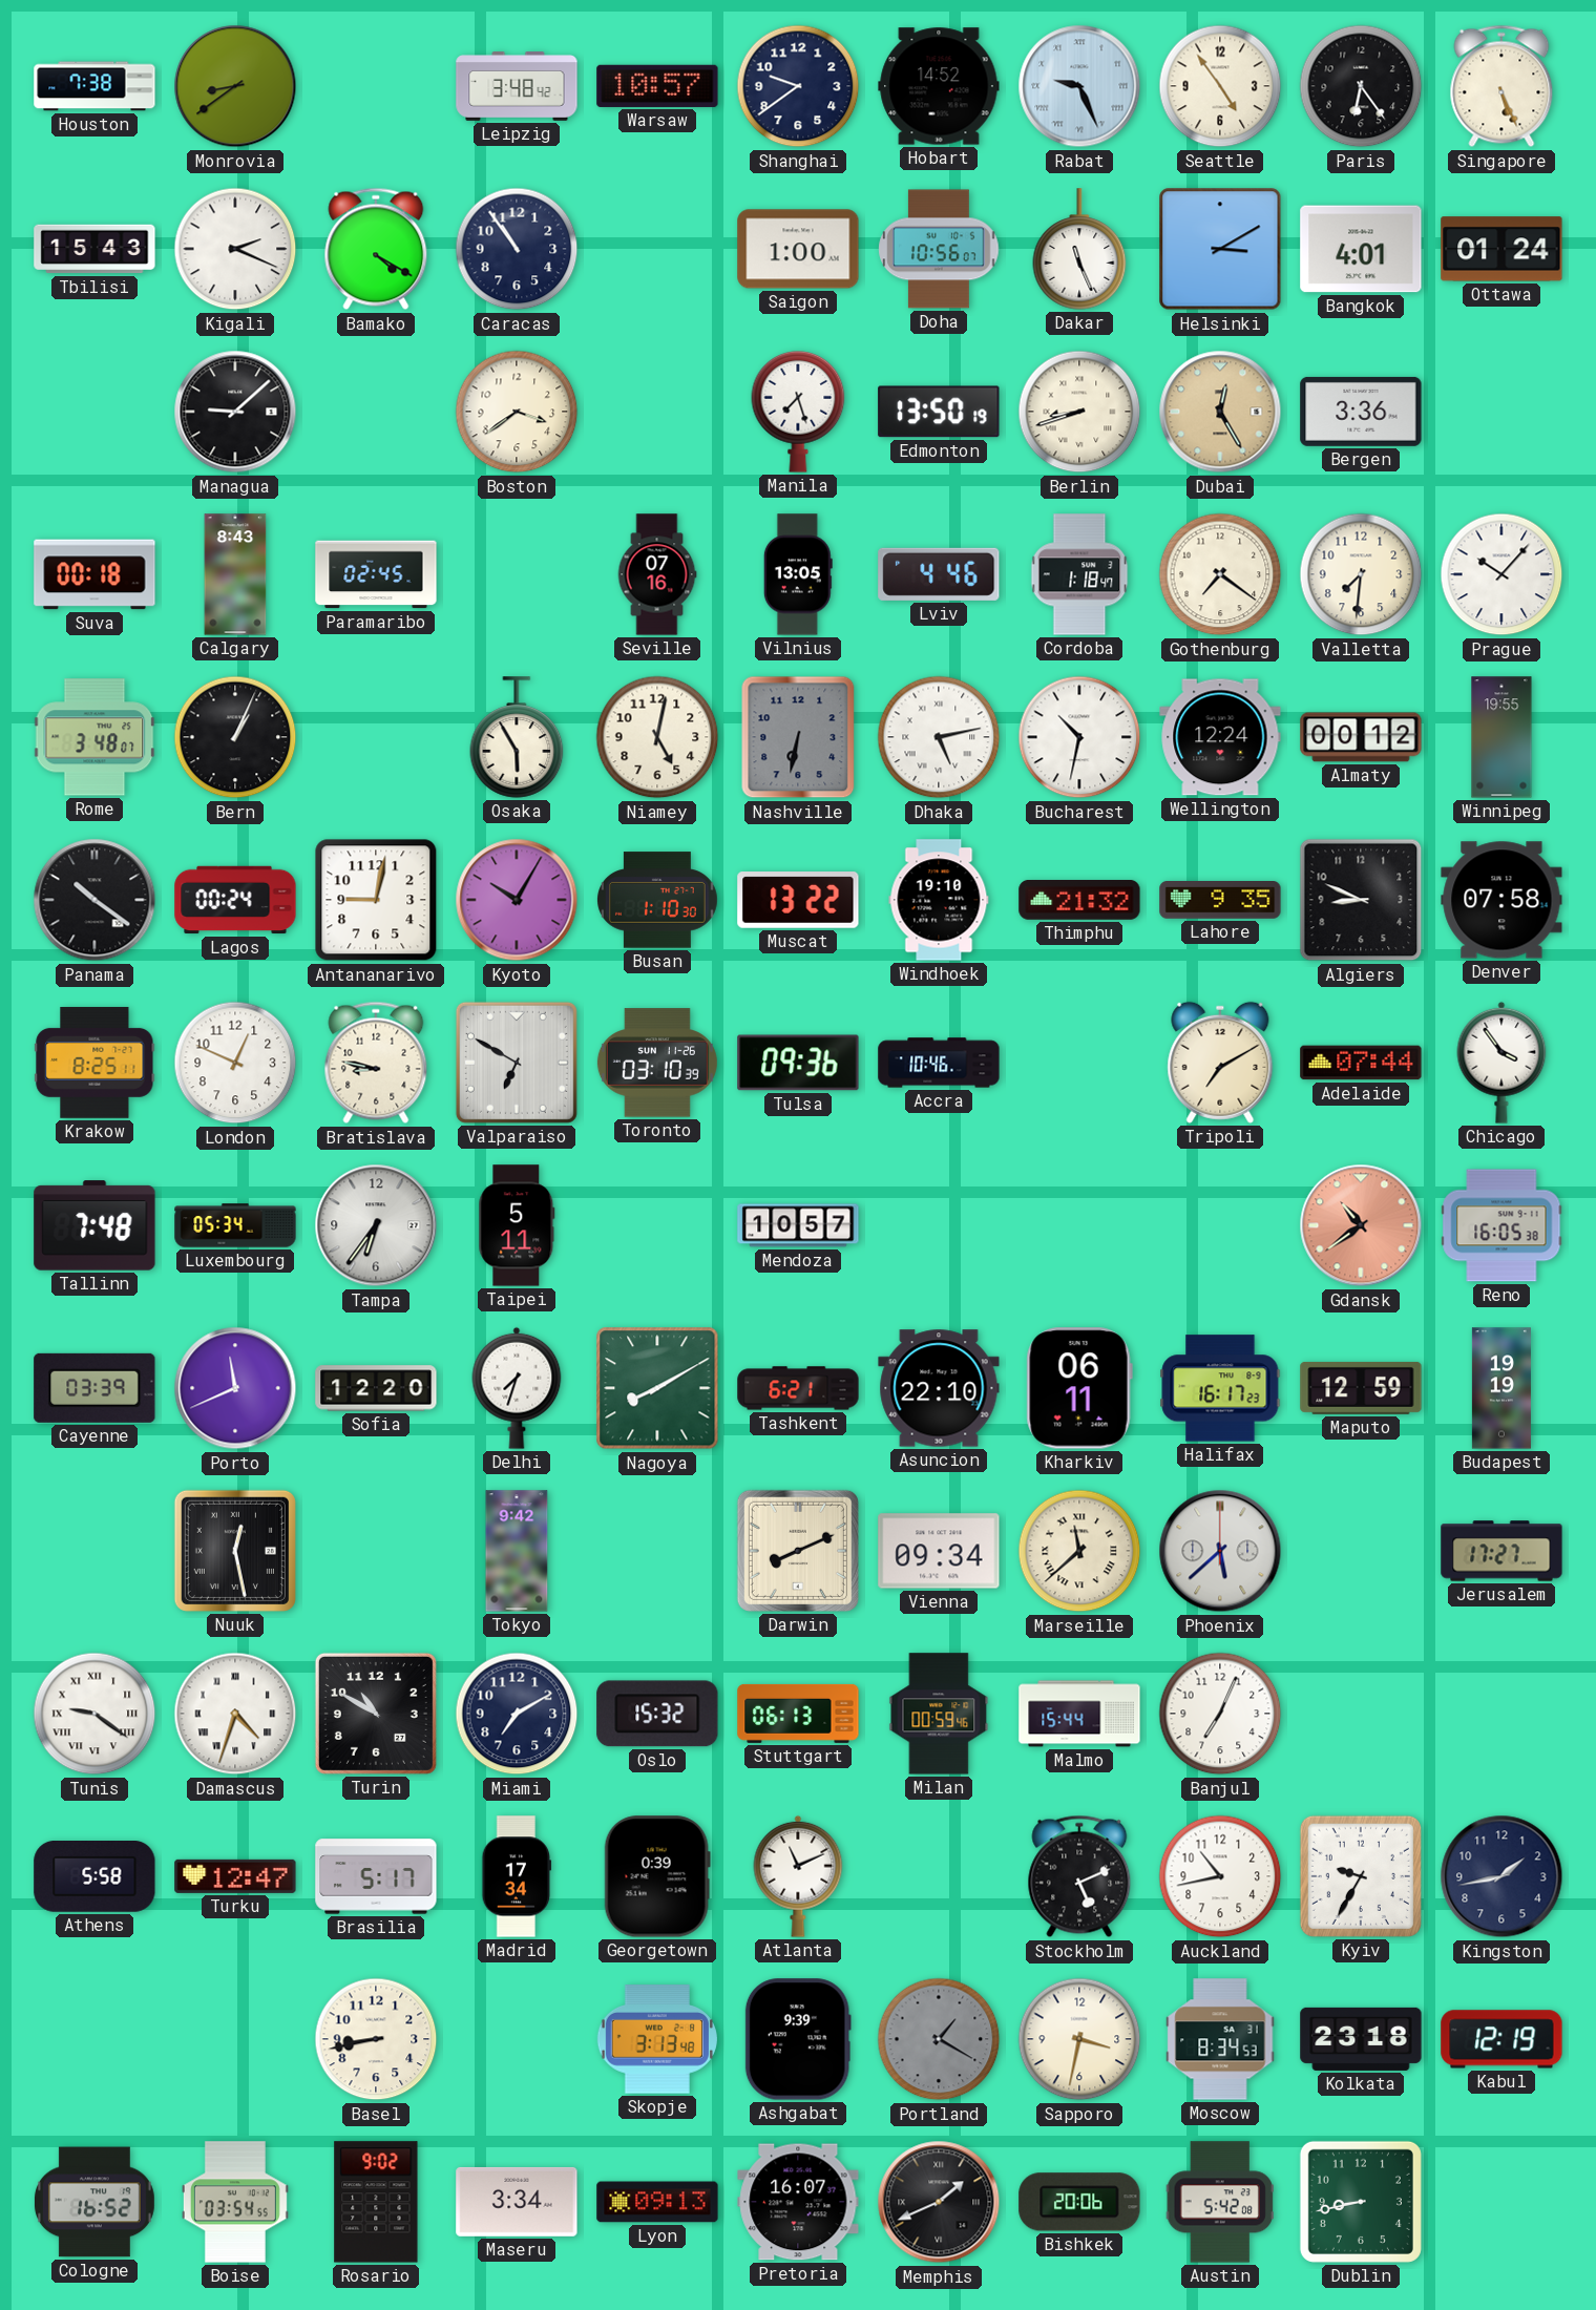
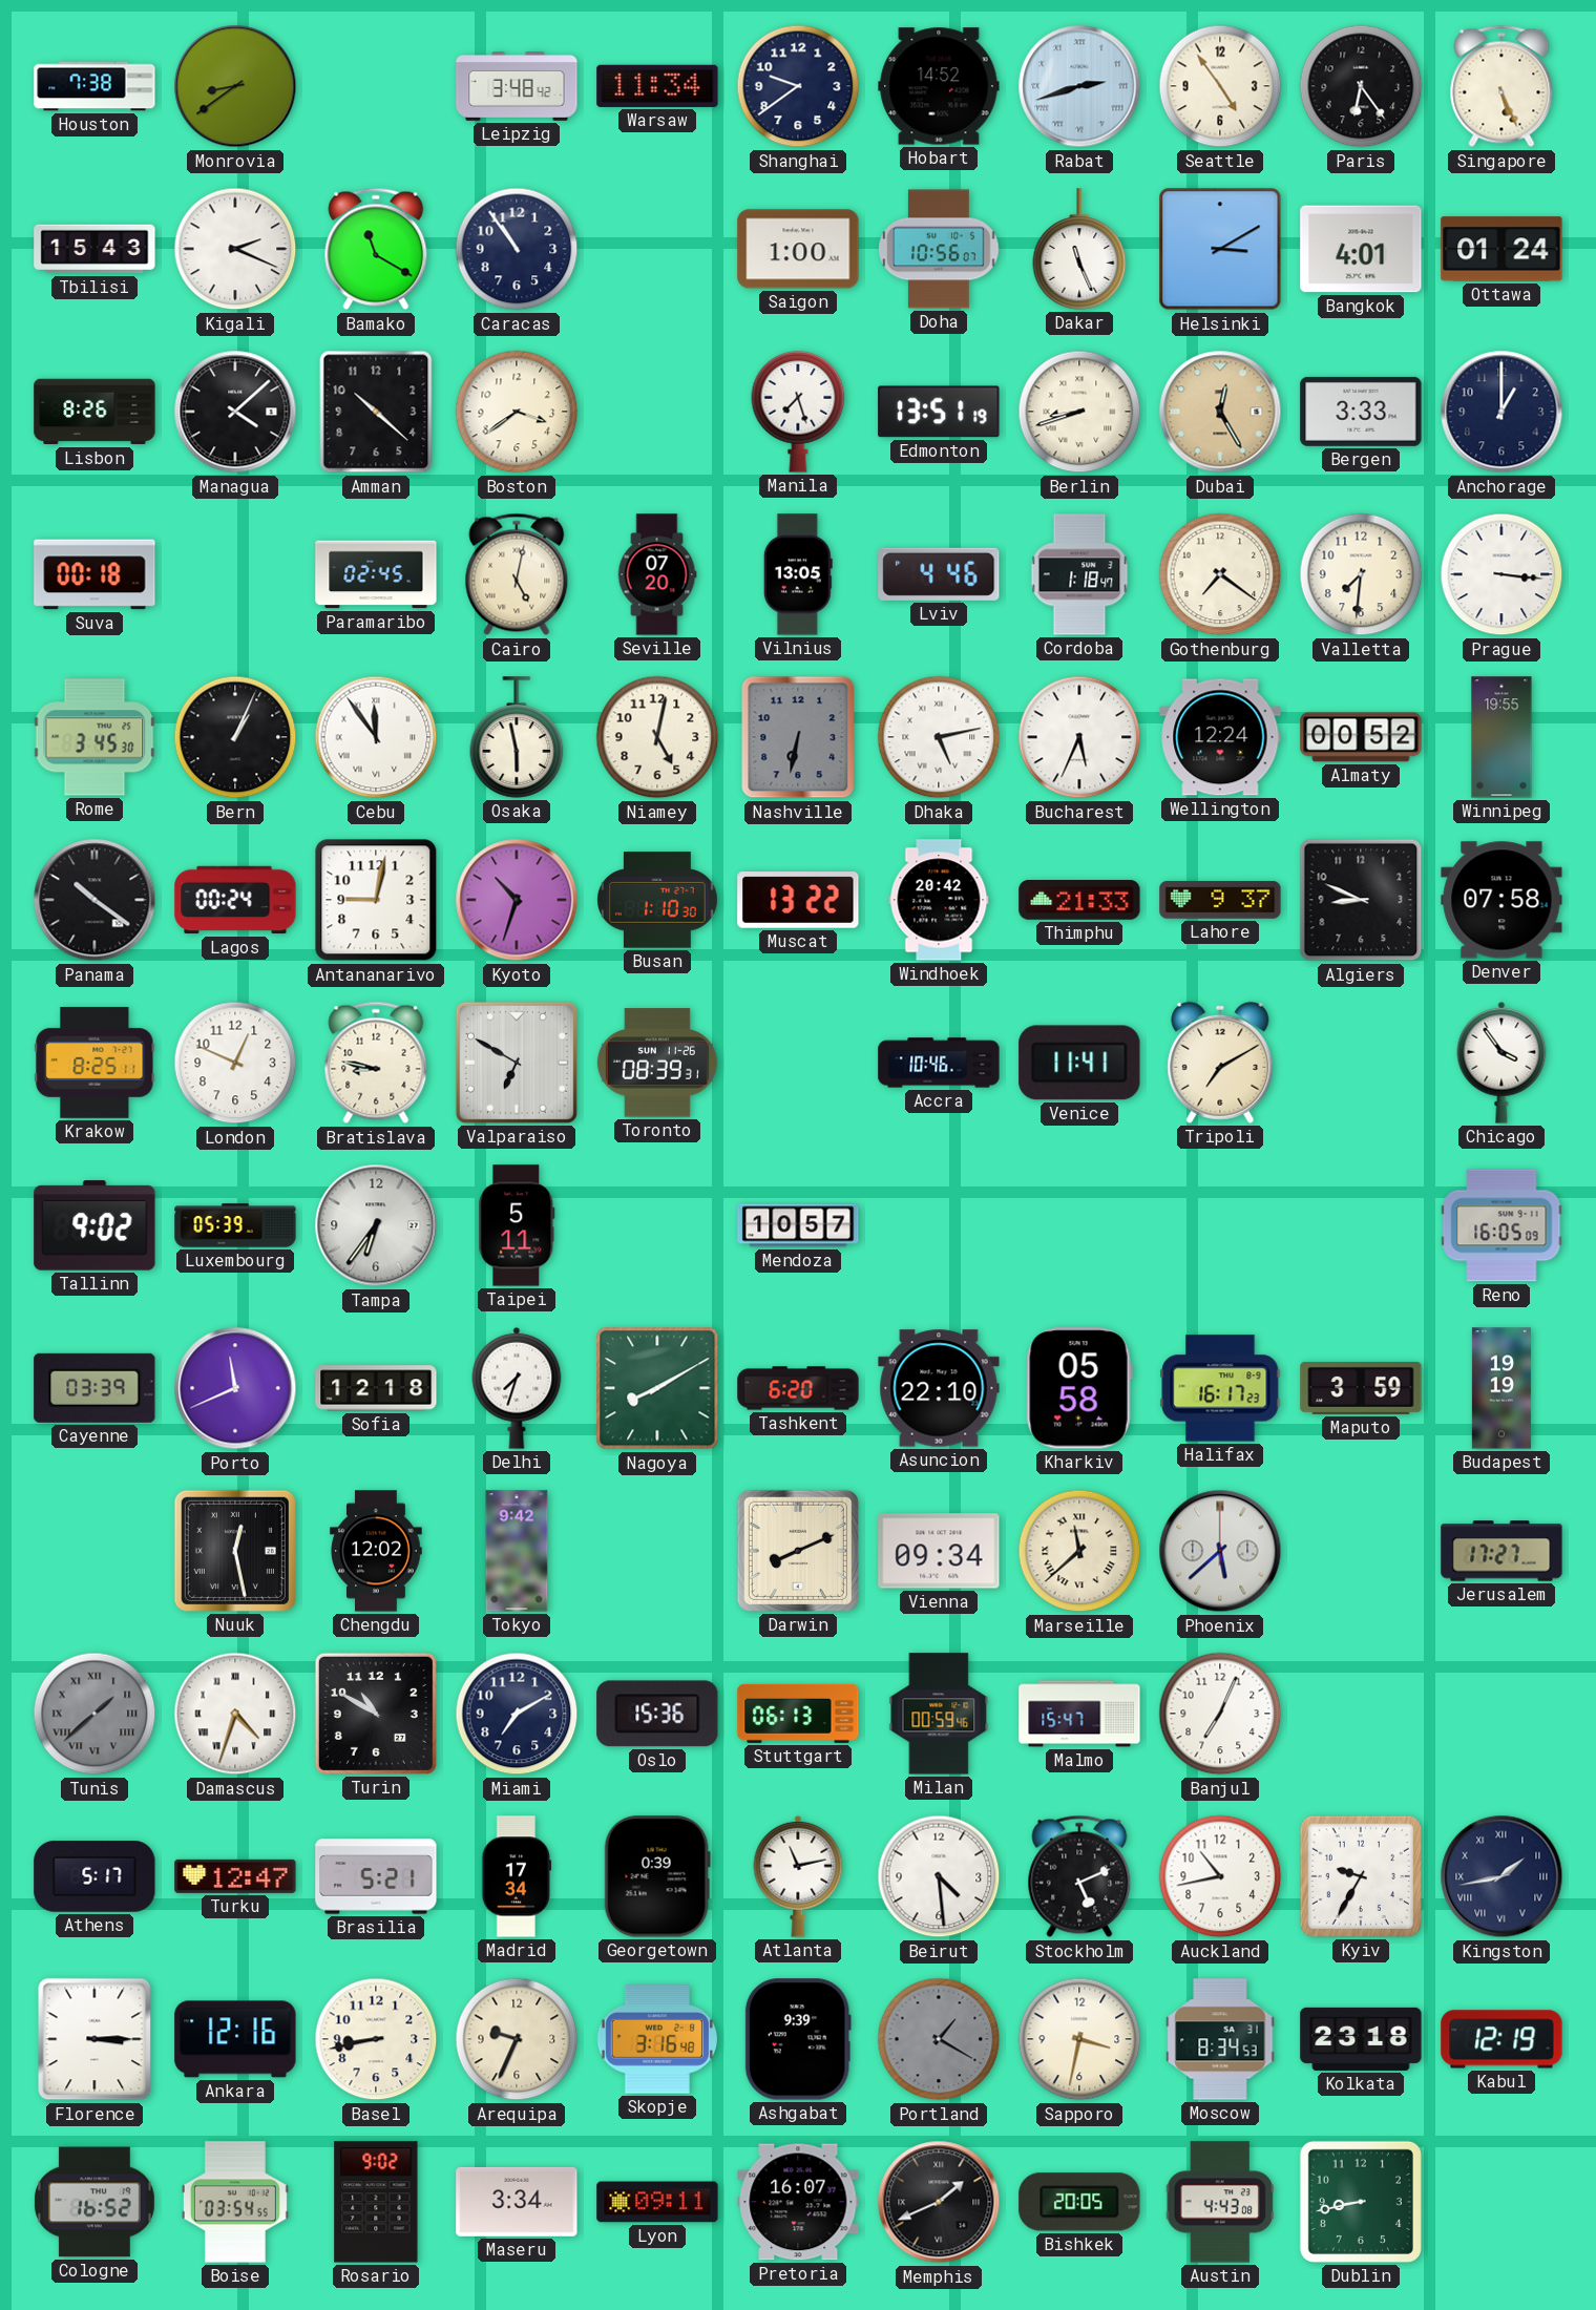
Warsaw: 10:57 -> 11:34 (657, 86)
Rabat: 9:26 -> 2:42 (1079, 86)
Bamako: 4:20 -> 11:20 (376, 249)
Lisbon: none -> 8:26 (94, 412)
Managua: 9:08 -> 4:08 (235, 412)
Amman: none -> 10:22 (376, 412)
Edmonton: 13:50 -> 13:51 (939, 412)
Bergen: 3:36 -> 3:33 (1361, 412)
Anchorage: none -> 1:00 (1501, 412)
Calgary: 8:43 -> none (235, 574)
Cairo: none -> 5:02 (517, 574)
Seville: 07:16 -> 07:20 (657, 574)
Prague: 10:07 -> 3:16 (1501, 574)
Rome: 3:48 -> 3:45 (94, 737)
Cebu: none -> 11:54 (376, 737)
Osaka: 5:55 -> 5:58 (517, 737)
Bucharest: 10:32 -> 5:34 (1079, 737)
Almaty: 00:12 -> 00:52 (1361, 737)
Kyoto: 10:05 -> 10:33 (517, 900)
Windhoek: 19:10 -> 20:42 (939, 900)
Thimphu: 21:32 -> 21:33 (1079, 901)
Lahore: 9:35 -> 9:37 (1220, 900)
Toronto: 03:10 -> 08:39 (657, 1063)
Tulsa: 09:36 -> none (798, 1063)
Venice: none -> 11:41 (1079, 1063)
Adelaide: 07:44 -> none (1361, 1063)
Tallinn: 7:48 -> 9:02 (94, 1225)
Luxembourg: 05:34 -> 05:39 (235, 1225)
Gdansk: 10:39 -> none (1361, 1225)
Reno: 16:05:38 -> 16:05:09 (1501, 1225)
Sofia: 12:20 -> 12:18 (376, 1388)
Tashkent: 6:21 -> 6:20 (798, 1388)
Kharkiv: 06:11 -> 05:58 (1079, 1388)
Maputo: 12:59 -> 3:59 (1361, 1388)
Chengdu: none -> 12:02 (376, 1551)
Tunis: 9:21 -> 1:38 (94, 1714)
Tunis dial: white -> grey (94, 1714)
Oslo: 15:32 -> 15:36 (657, 1714)
Malmo: 15:44 -> 15:47 (1079, 1714)
Athens: 5:58 -> 5:17 (94, 1877)
Brasilia: 5:17 -> 5:21 (376, 1876)
Atlanta: 11:11 -> 11:13 (798, 1876)
Beirut: none -> 4:29 (939, 1876)
Kingston numerals: Arabic -> Roman (1501, 1876)
Florence: none -> 3:15 (94, 2039)
Ankara: none -> 12:16 (235, 2039)
Arequipa: none -> 9:34 (517, 2039)
Skopje: 3:13 -> 3:16 (657, 2039)
Lyon: 09:13 -> 09:11 (657, 2202)
Bishkek: 20:06 -> 20:05 (1079, 2202)
Austin: 5:42 -> 4:43 (1220, 2202)
